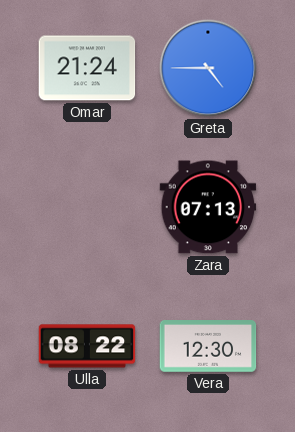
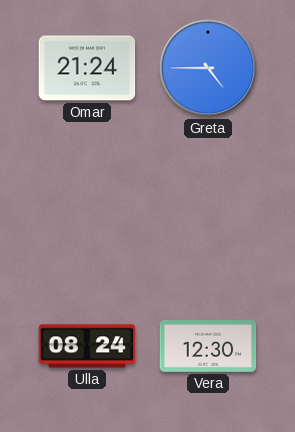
Zara: 07:13 -> none (208, 207)
Ulla: 08:22 -> 08:24 (87, 346)
